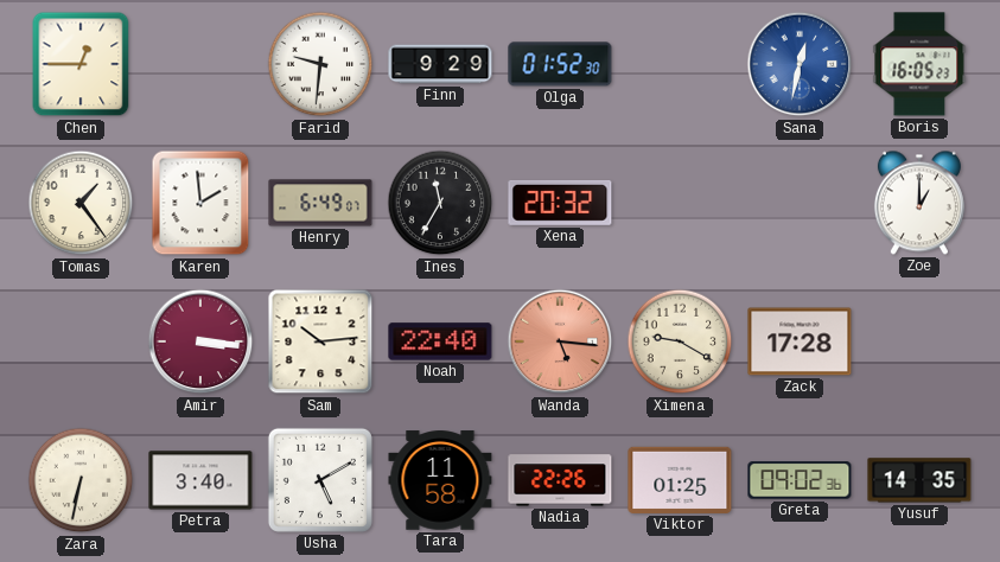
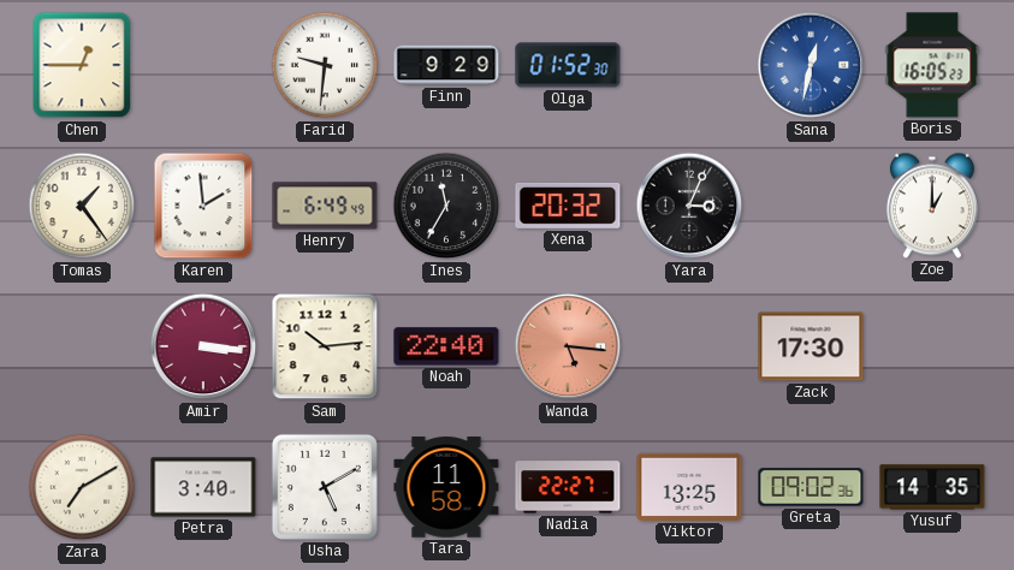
Henry: 6:49:07 -> 6:49:49 (325, 206)
Yara: none -> 3:04 (689, 206)
Ximena: 9:20 -> none (680, 341)
Zack: 17:28 -> 17:30 (811, 346)
Zara: 6:32 -> 7:10 (82, 487)
Nadia: 22:26 -> 22:27 (568, 487)
Viktor: 01:25 -> 13:25 (689, 487)
